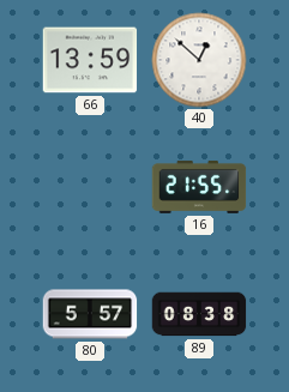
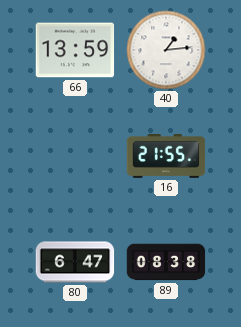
40: 12:52 -> 1:14 (166, 50)
80: 5:57 -> 6:47 (75, 262)
